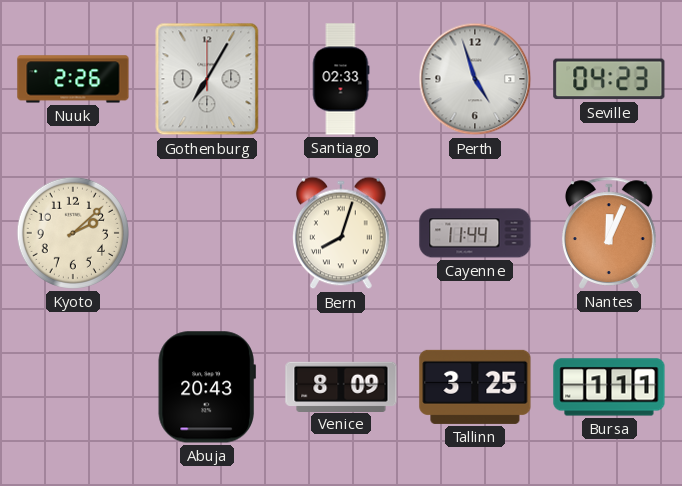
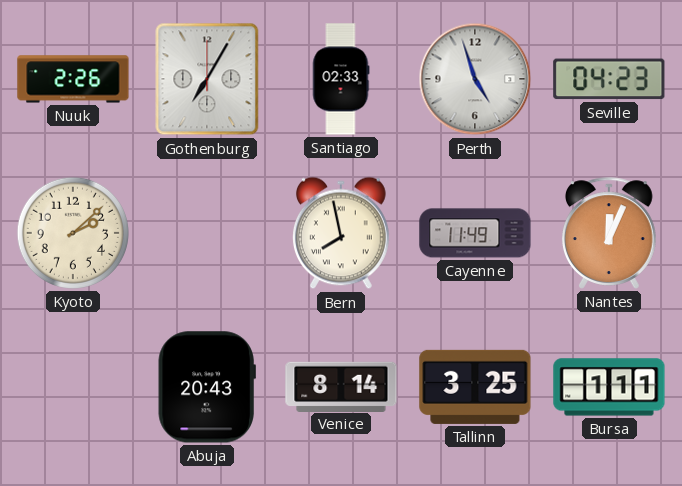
Bern: 8:03 -> 7:58 (341, 233)
Cayenne: 11:44 -> 11:49 (475, 233)
Venice: 8:09 -> 8:14 (341, 386)
